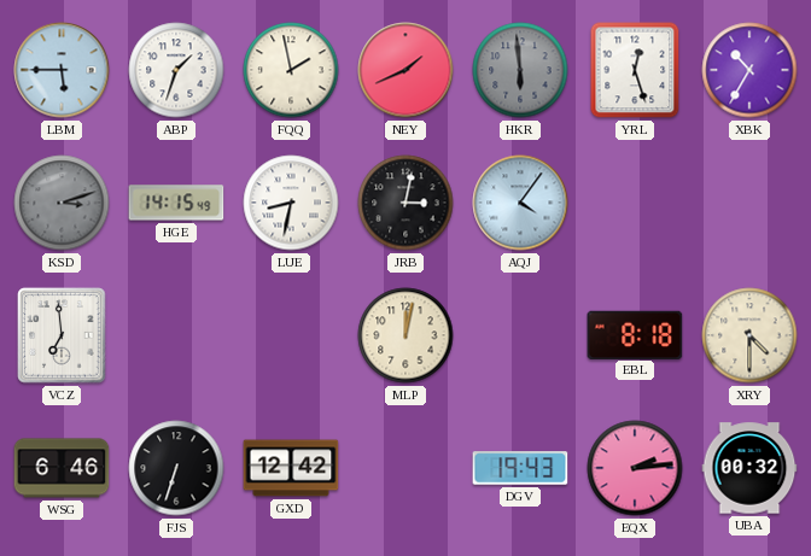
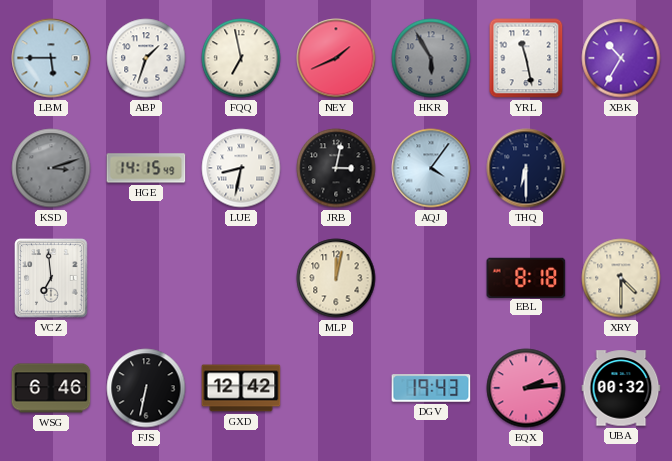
FQQ: 1:58 -> 6:58 (241, 58)
HKR: 5:59 -> 5:55 (431, 58)
YRL: 12:27 -> 11:28 (526, 58)
THQ: none -> 6:30 (526, 168)
FJS: 6:33 -> 6:32 (146, 388)
